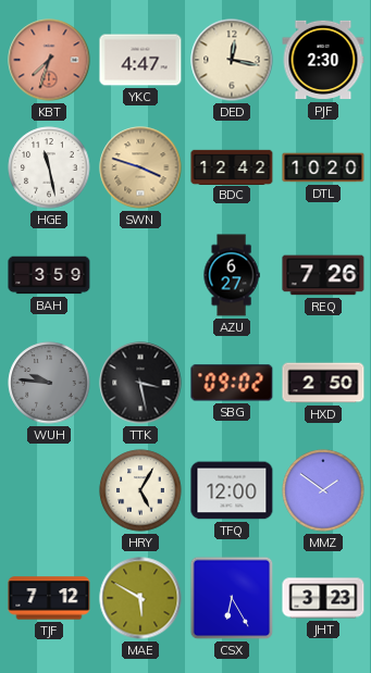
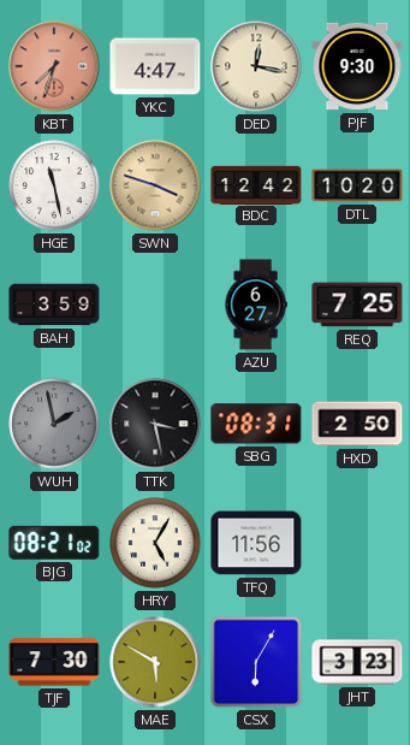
PJF: 2:30 -> 9:30 (357, 66)
REQ: 7:26 -> 7:25 (357, 304)
WUH: 9:46 -> 1:58 (54, 424)
SBG: 09:02 -> 08:31 (256, 424)
BJG: none -> 08:21 (54, 543)
TFQ: 12:00 -> 11:56 (256, 543)
MMZ: 1:51 -> none (323, 490)
TJF: 7:12 -> 7:30 (54, 662)
CSX: 6:25 -> 6:05 (256, 662)
